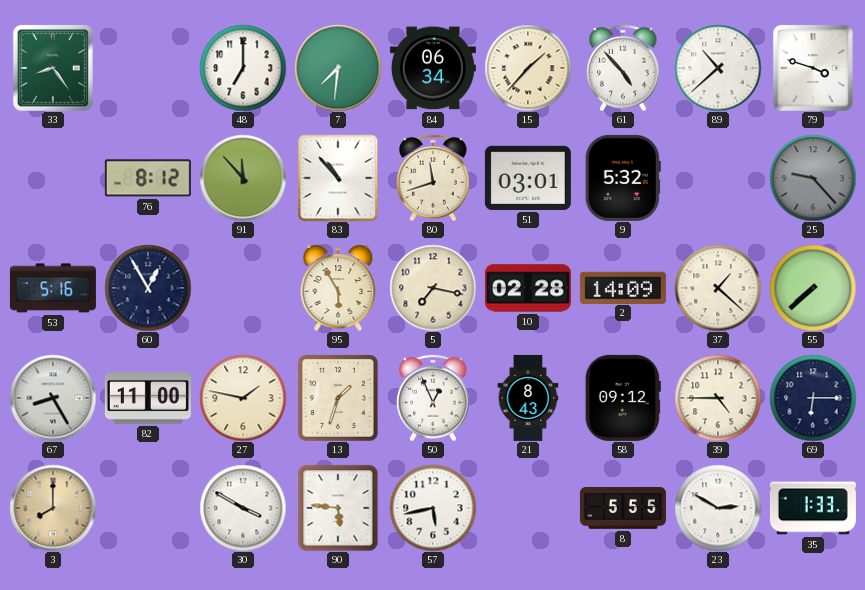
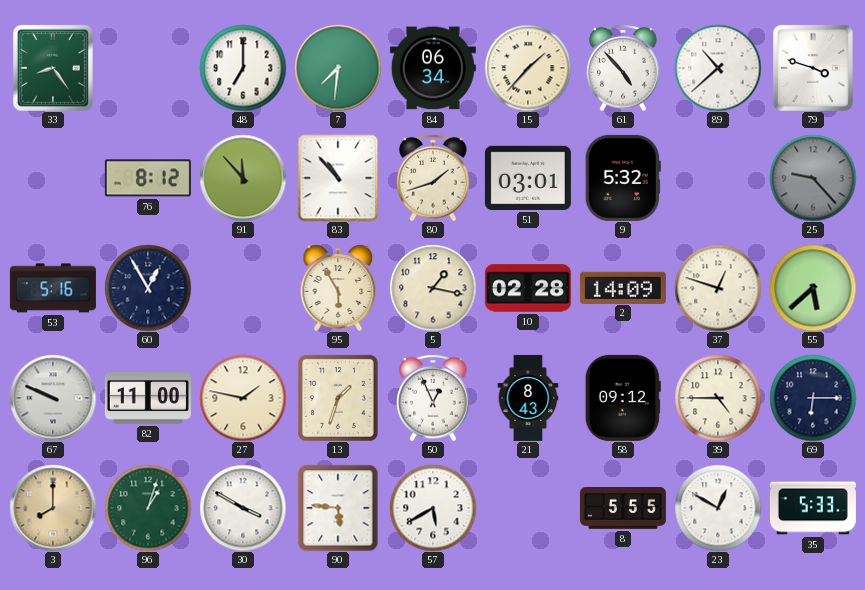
80: 11:42 -> 1:42 (433, 178)
5: 7:17 -> 1:17 (433, 288)
37: 1:22 -> 12:48 (718, 288)
55: 7:38 -> 5:38 (813, 288)
67: 8:25 -> 9:49 (53, 398)
96: none -> 1:03 (148, 508)
57: 5:43 -> 5:40 (433, 508)
23: 2:50 -> 12:50 (718, 508)
35: 1:33 -> 5:33 (813, 508)
